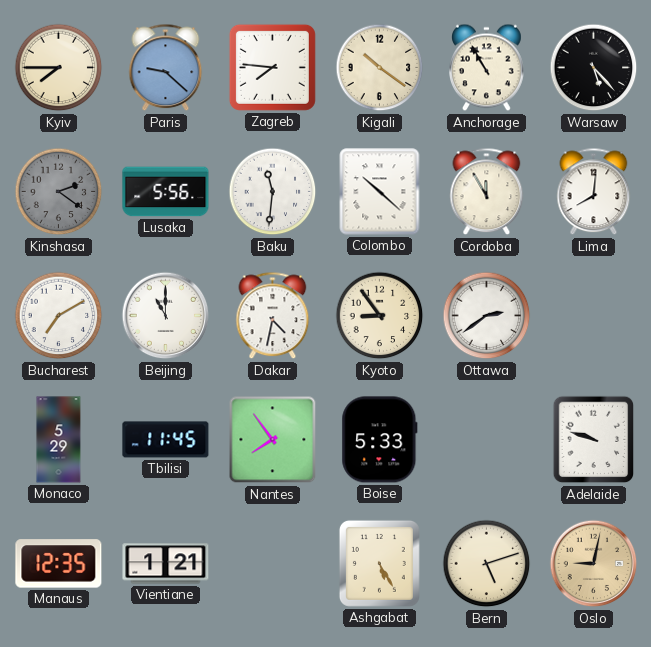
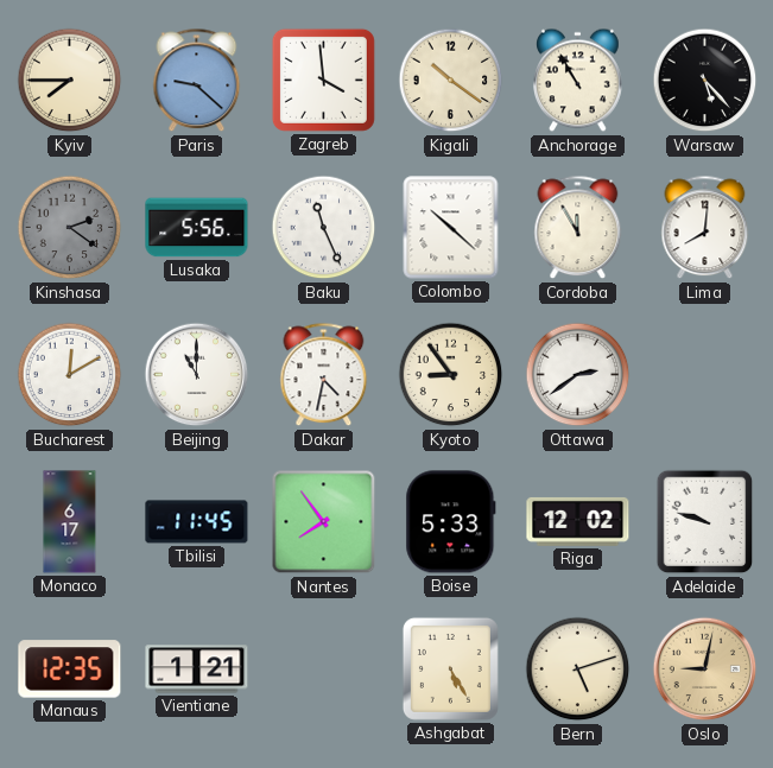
Zagreb: 7:46 -> 3:59 (323, 80)
Baku: 11:31 -> 11:26 (324, 228)
Bucharest: 7:10 -> 12:10 (70, 375)
Monaco: 5:29 -> 6:17 (70, 522)
Riga: none -> 12:02 (578, 521)
